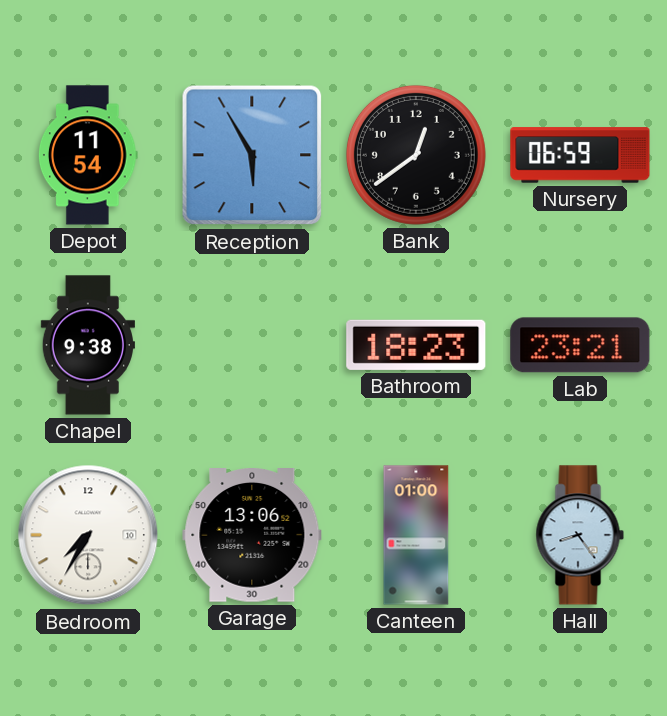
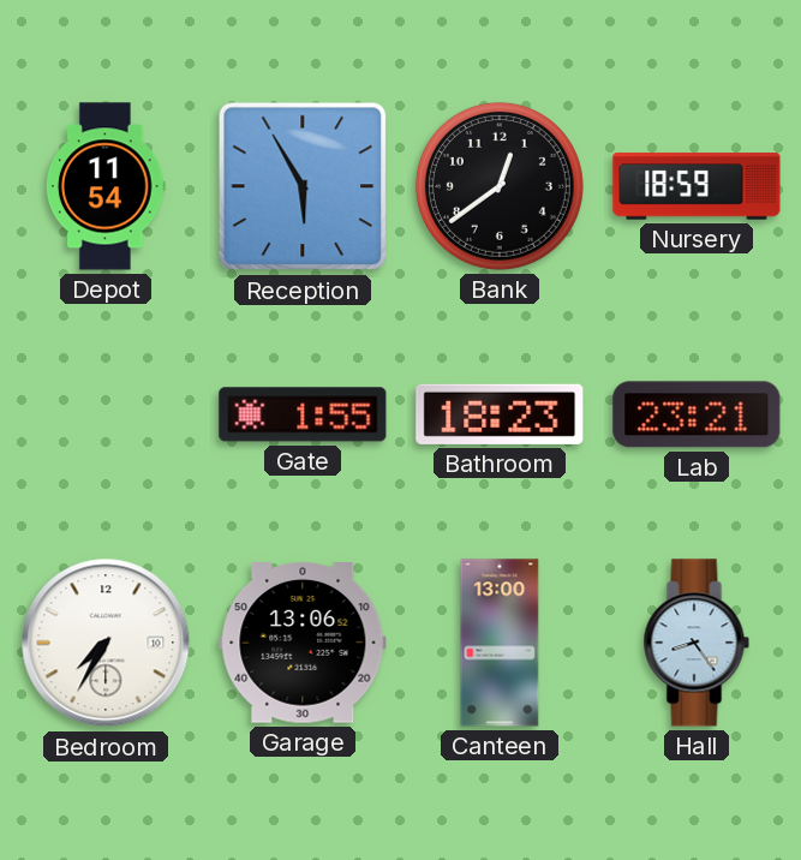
Nursery: 06:59 -> 18:59 (697, 186)
Chapel: 9:38 -> none (88, 345)
Gate: none -> 1:55 (303, 414)
Canteen: 01:00 -> 13:00 (500, 643)
